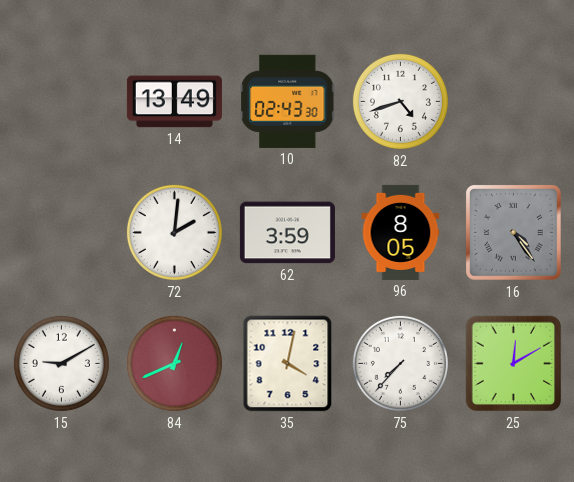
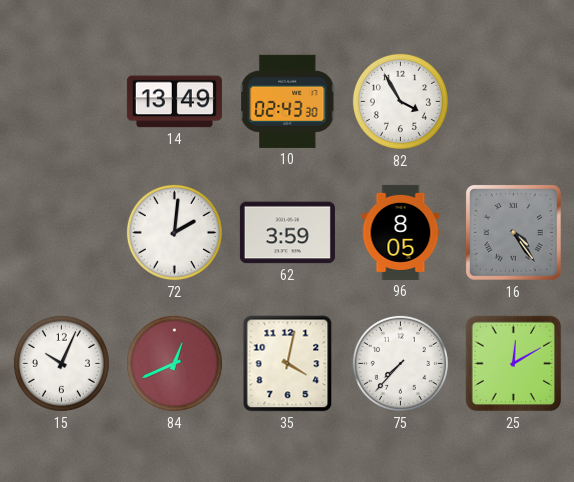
82: 4:42 -> 3:55 (400, 101)
15: 9:10 -> 10:04 (61, 363)
